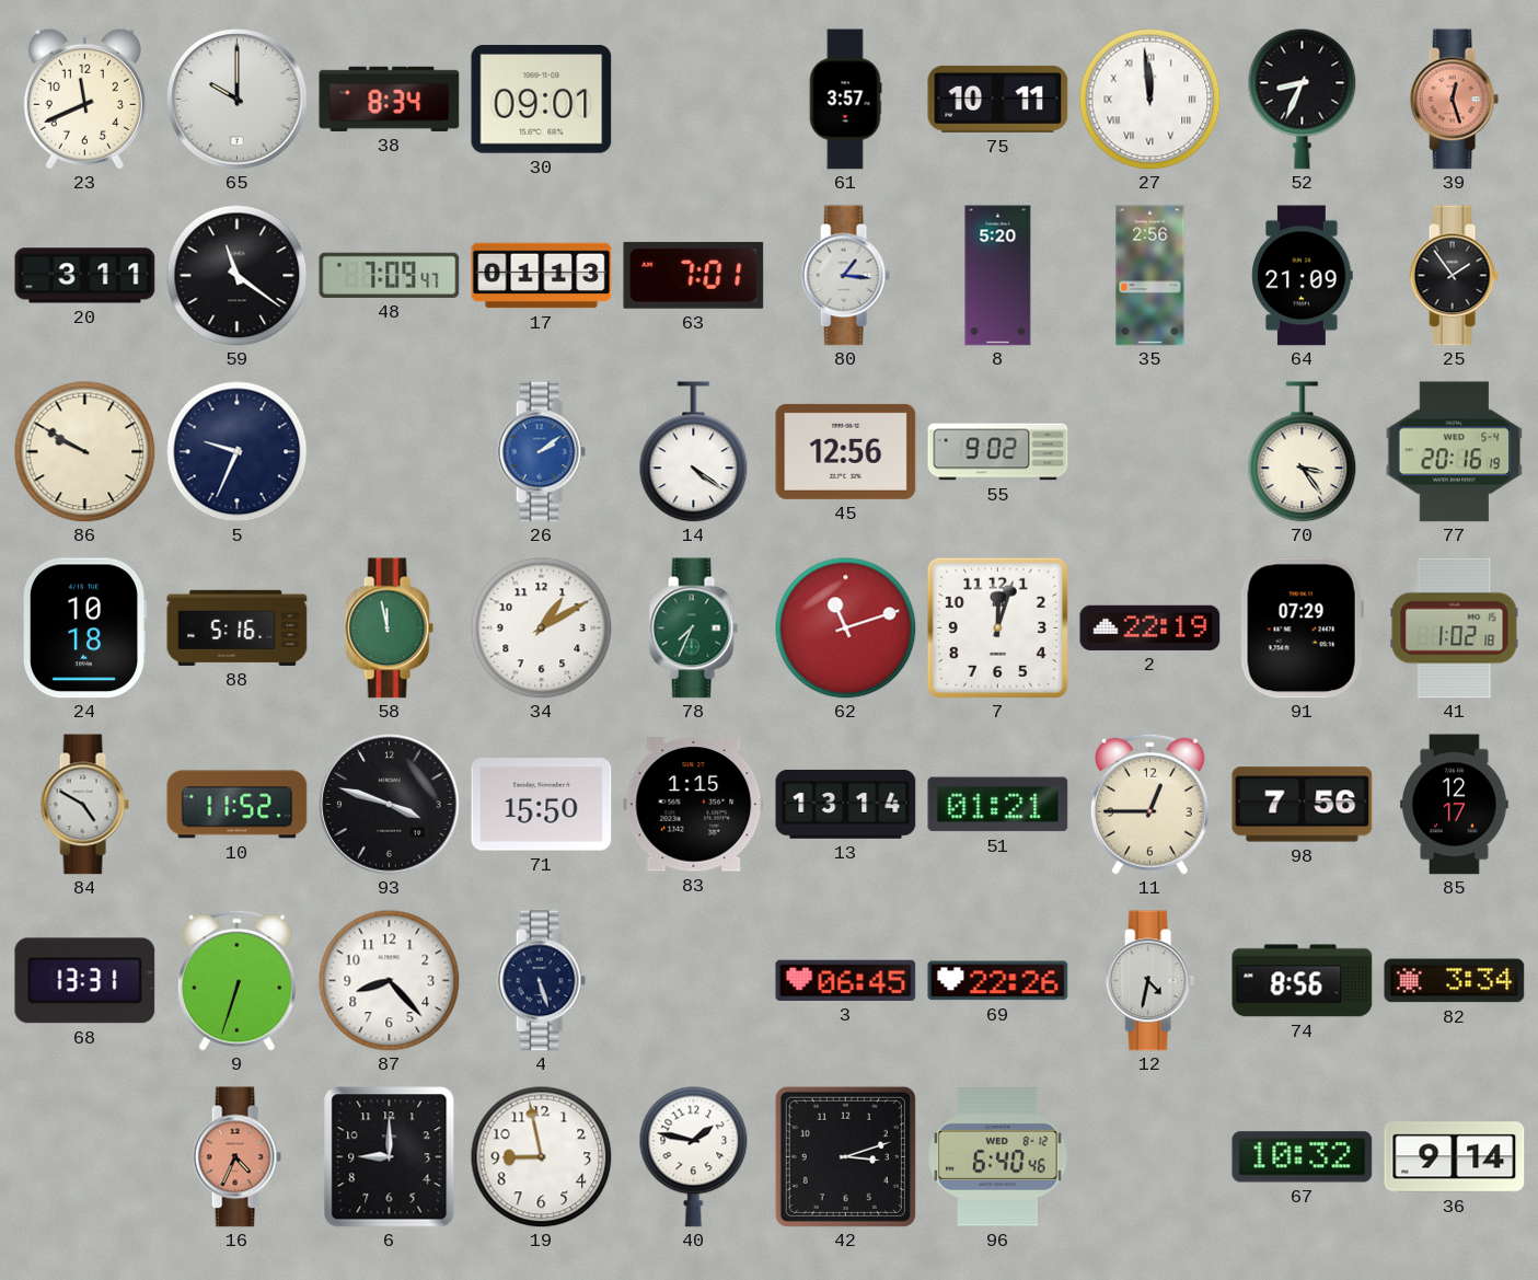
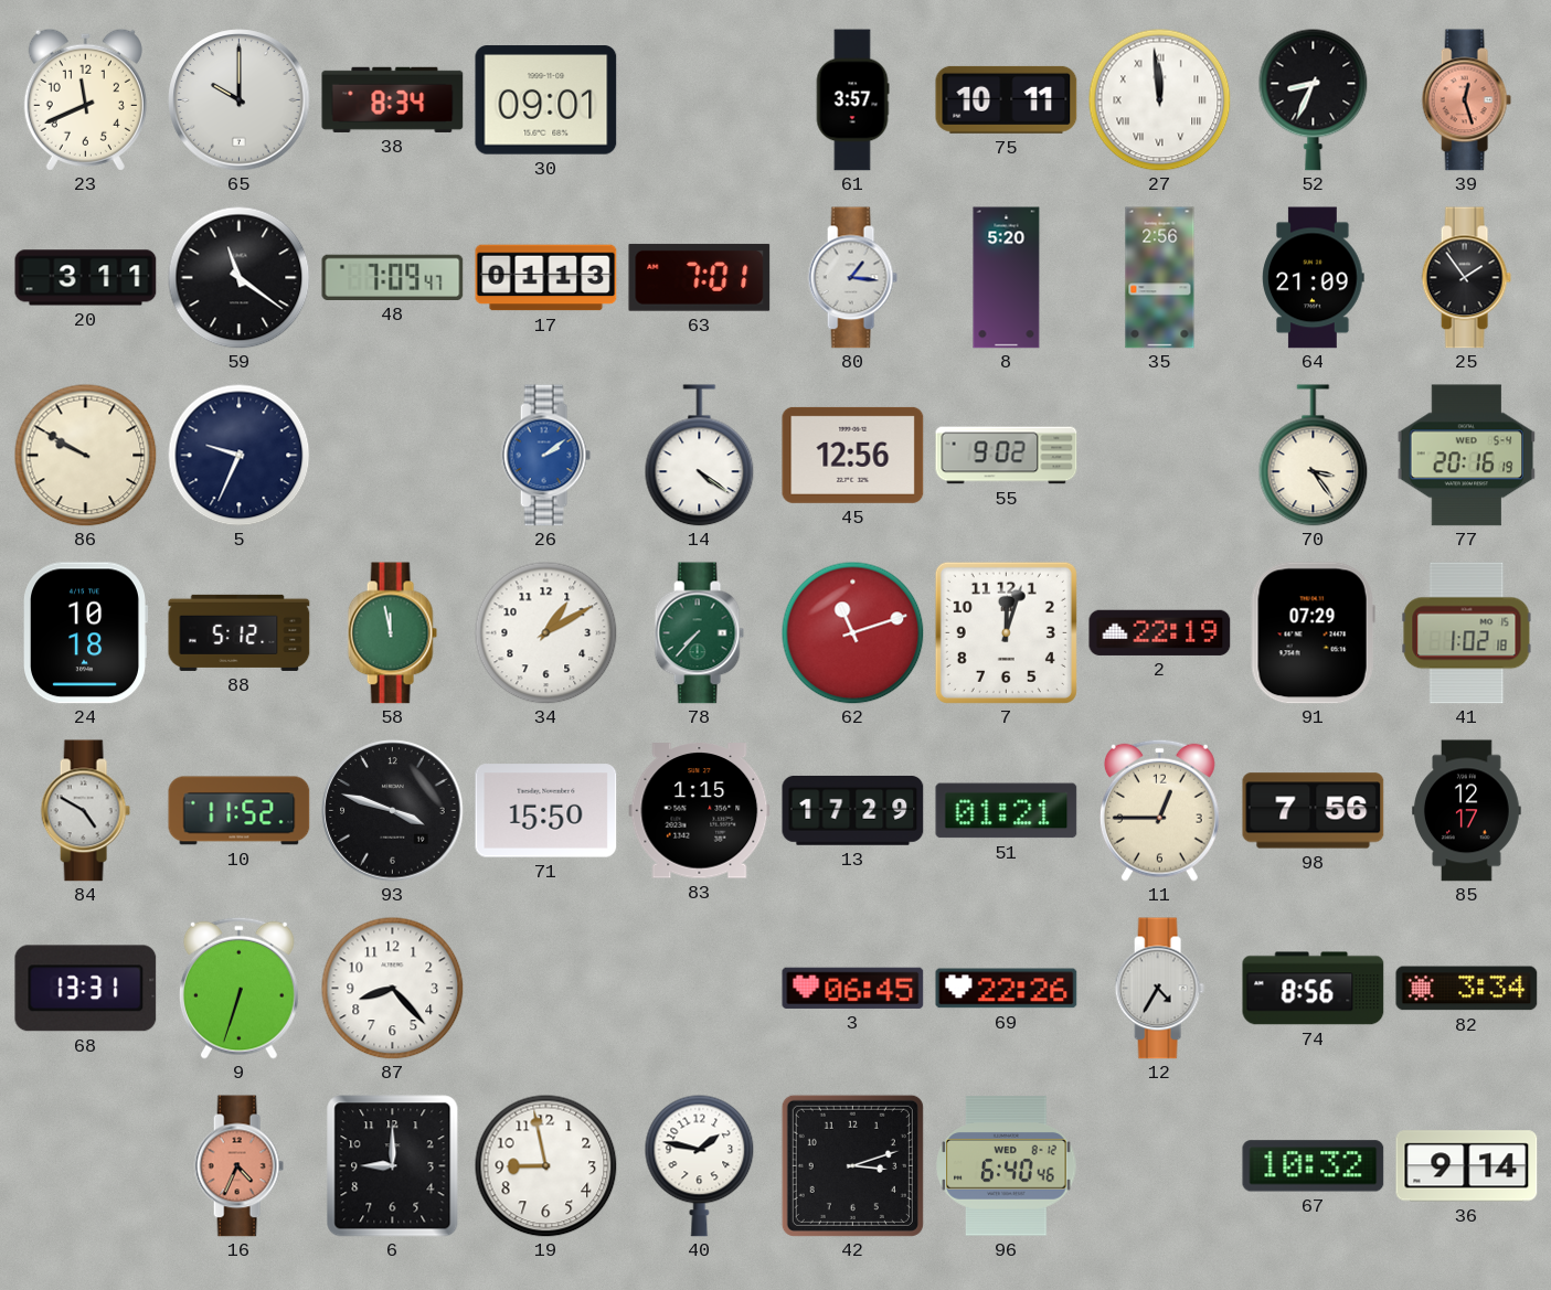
88: 5:16 -> 5:12 (240, 632)
78: 7:34 -> 7:37 (699, 633)
13: 13:14 -> 17:29 (853, 810)
4: 5:27 -> none (541, 981)
12: 4:32 -> 4:35 (1159, 989)
